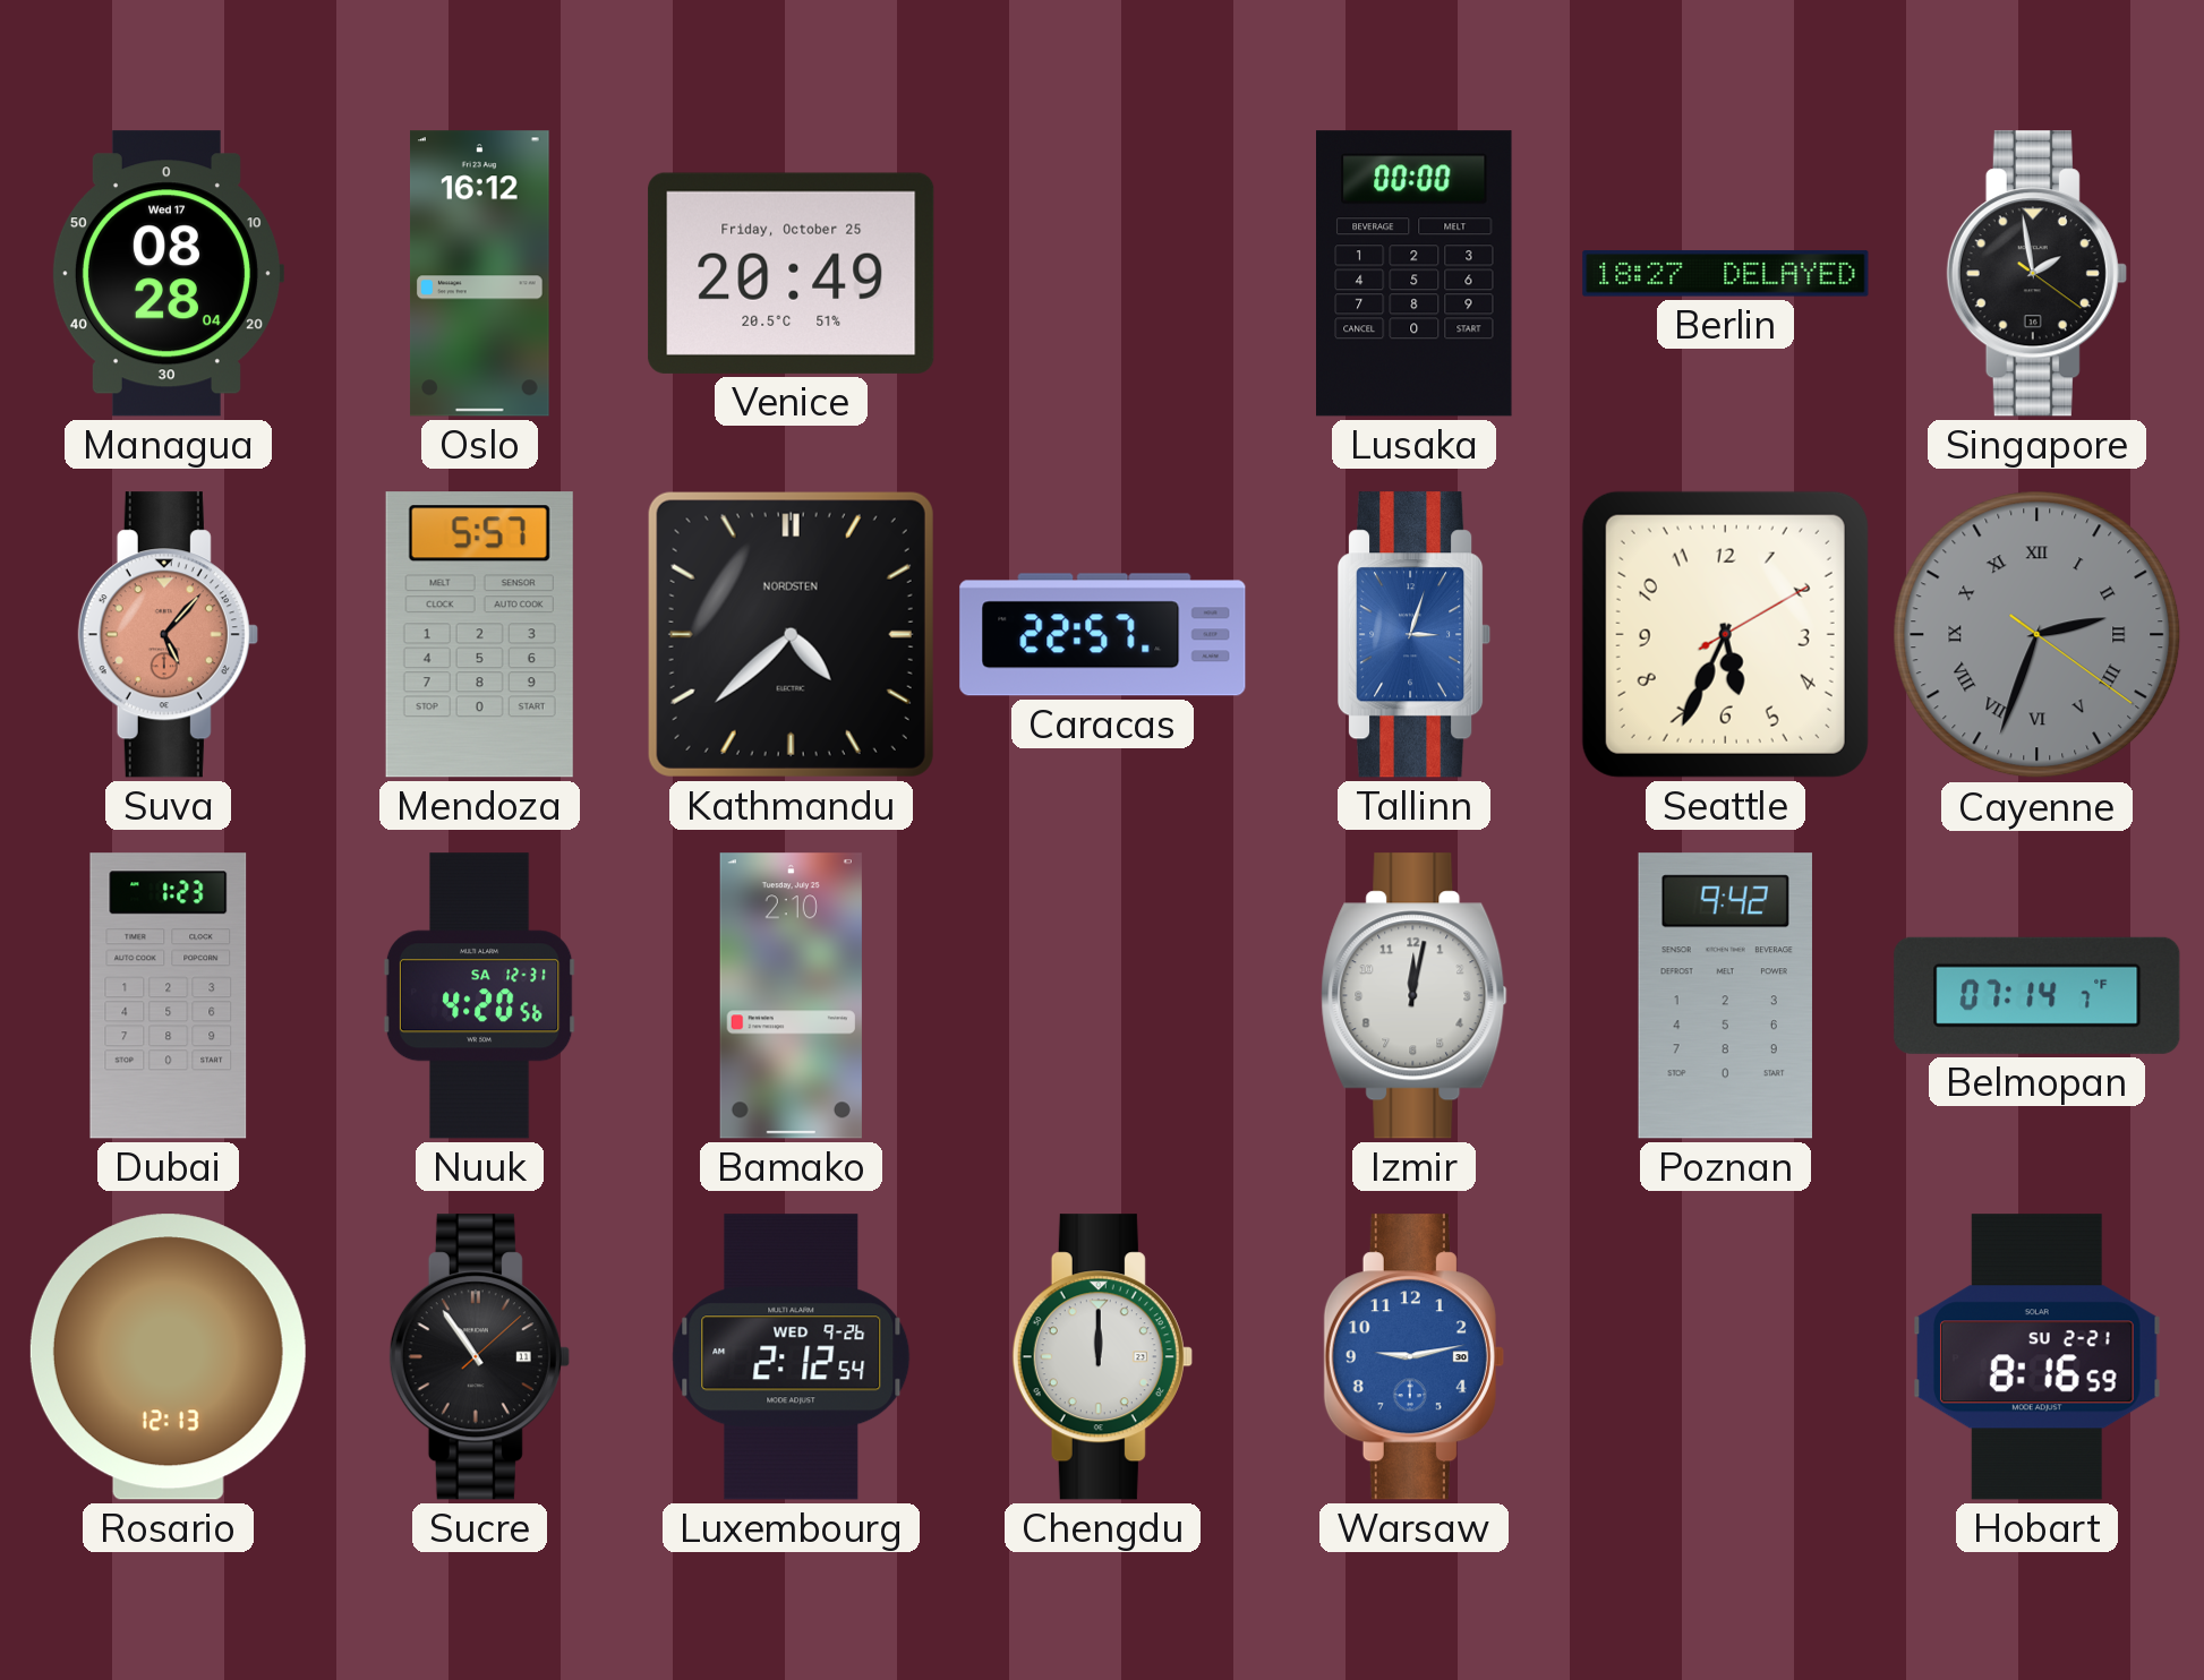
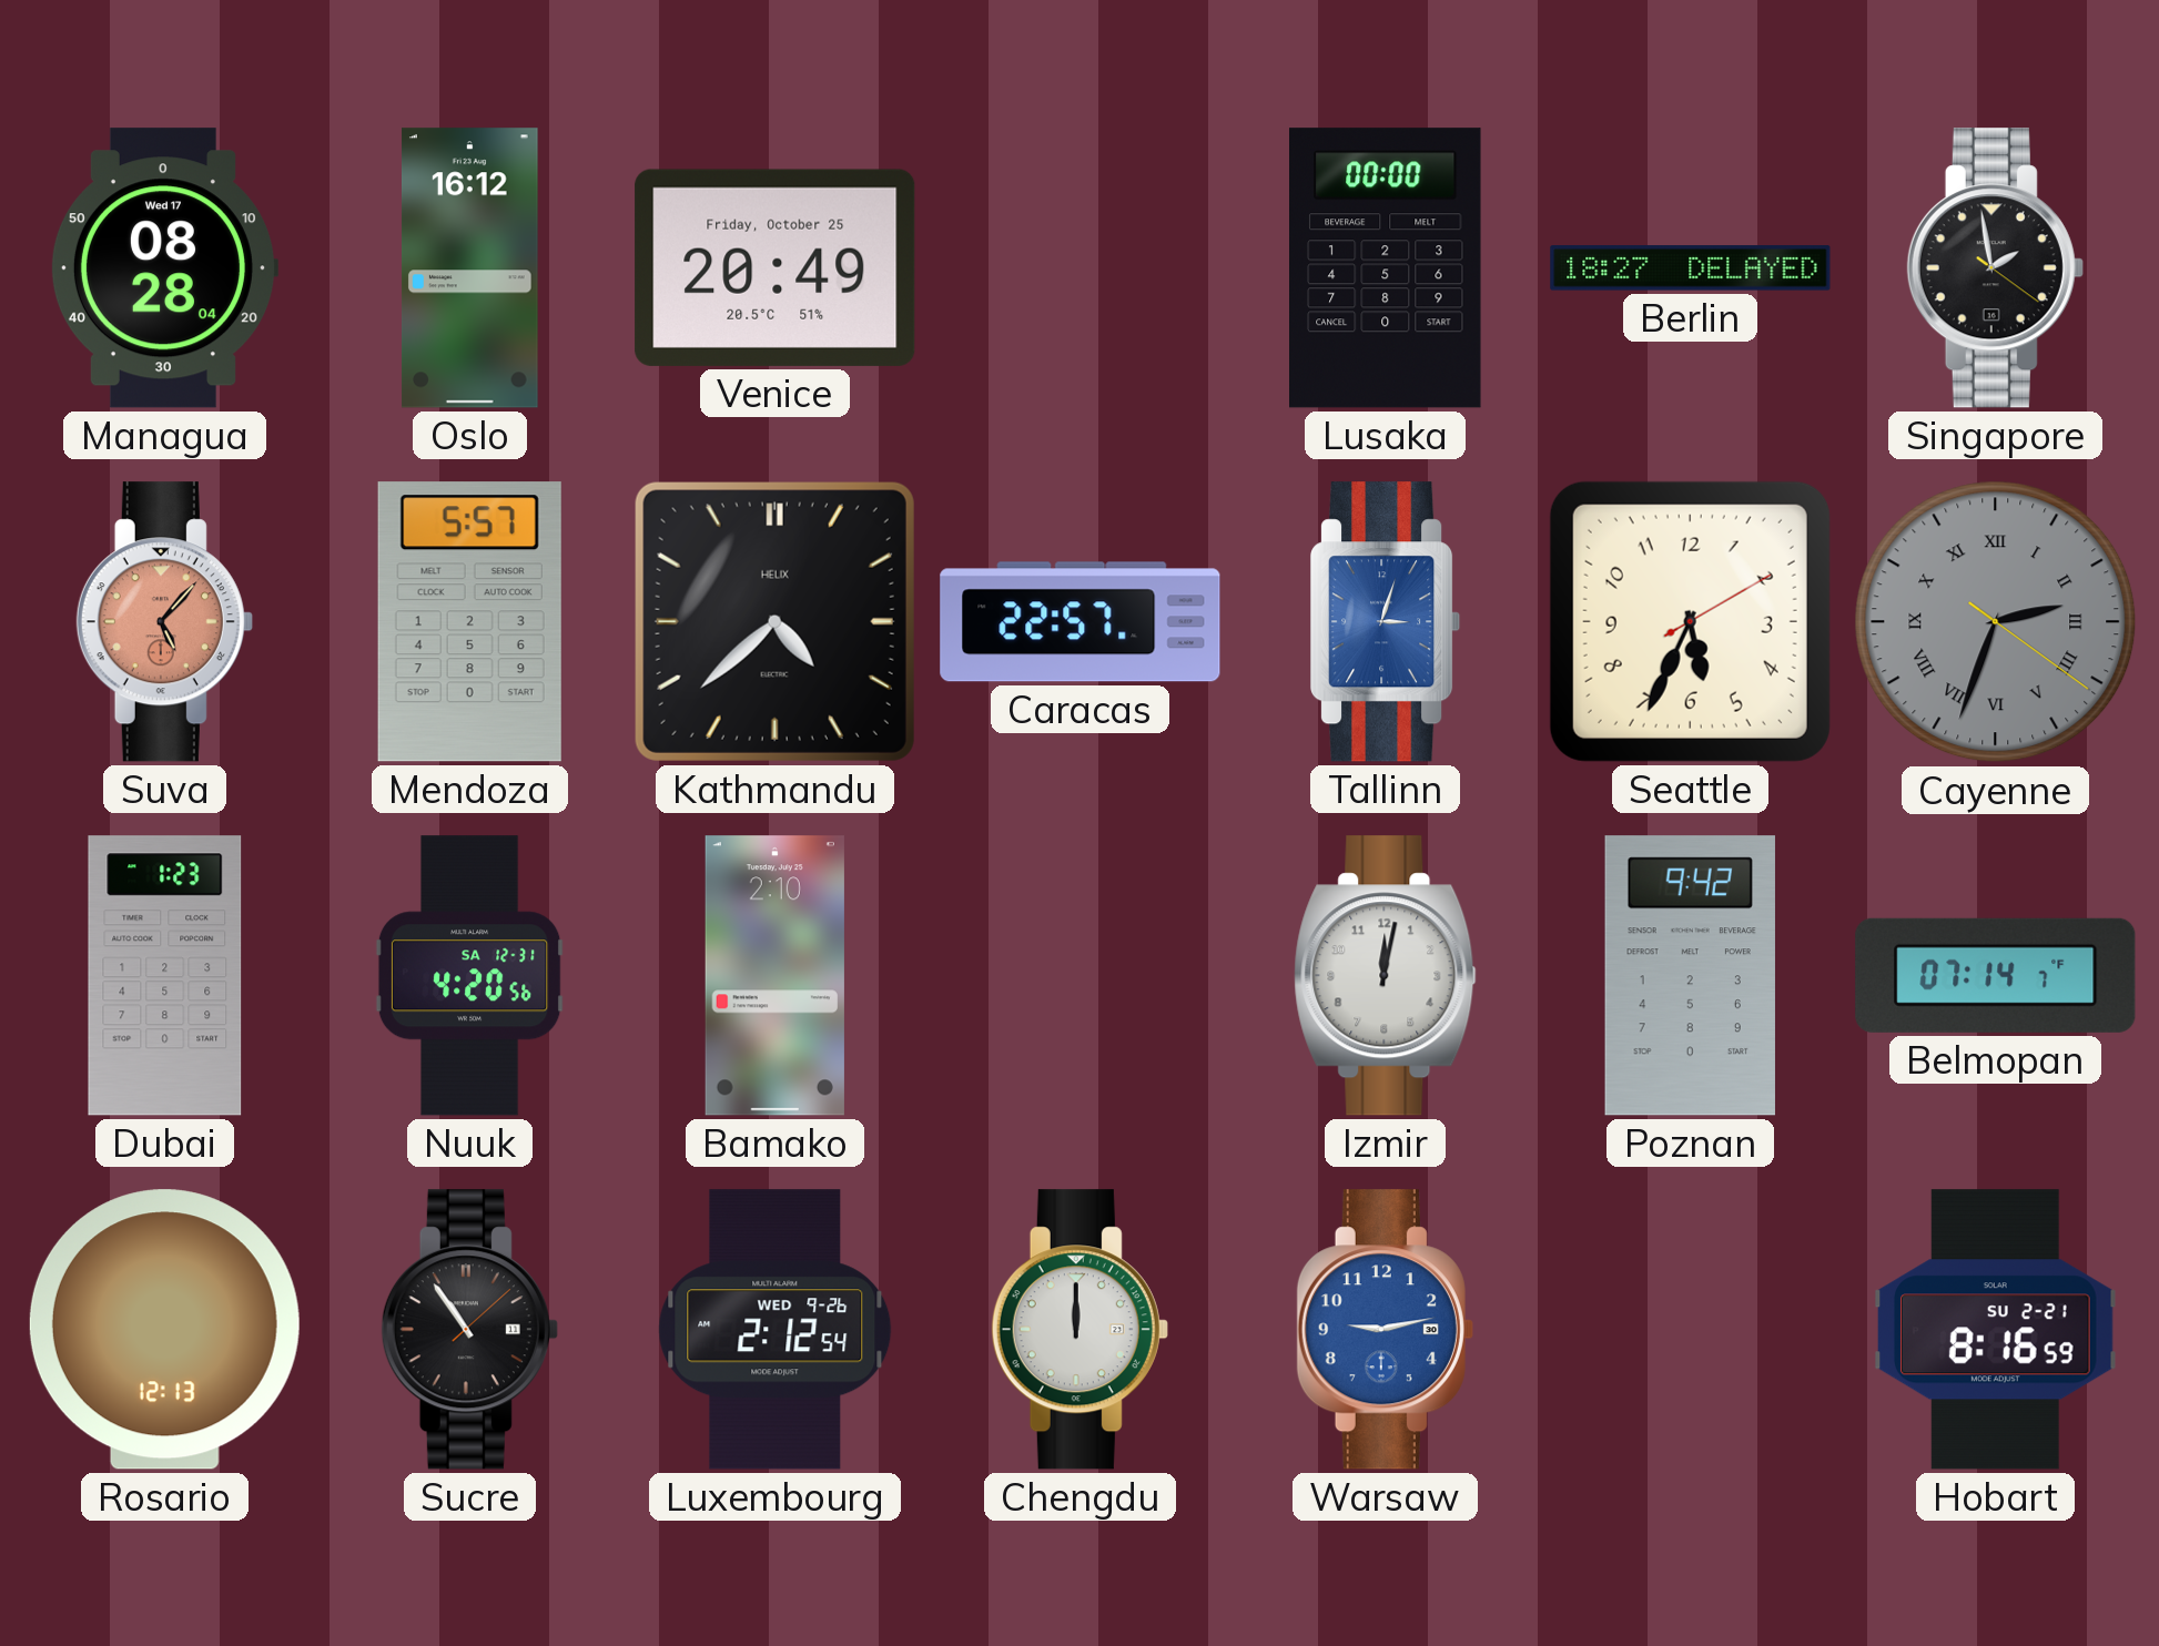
Kathmandu brand: NORDSTEN -> HELIX (774, 621)
